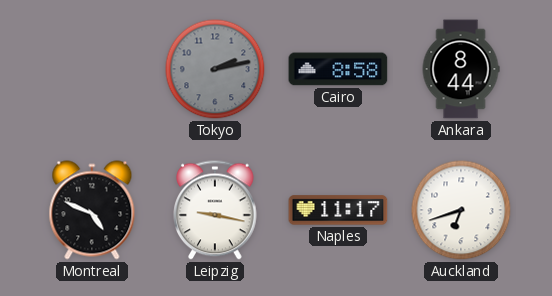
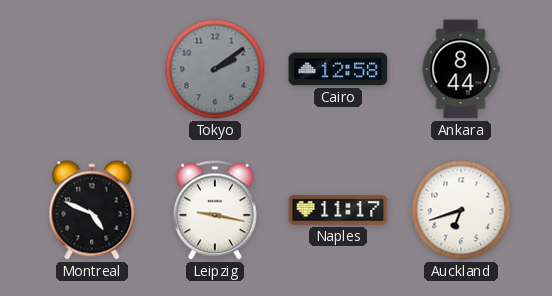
Tokyo: 2:13 -> 2:09 (215, 69)
Cairo: 8:58 -> 12:58 (338, 69)
